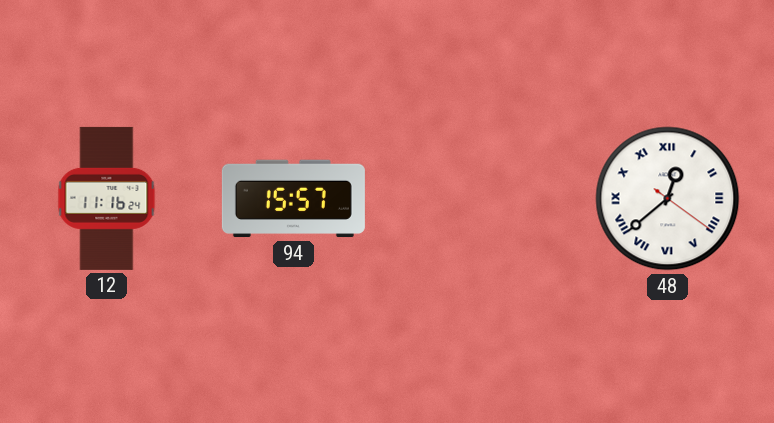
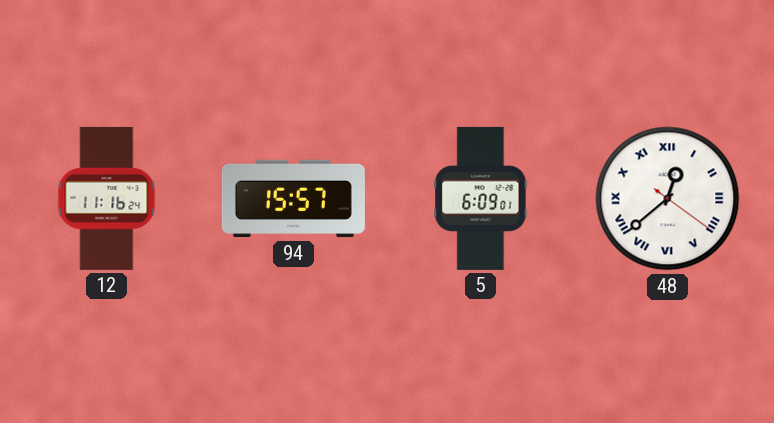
5: none -> 6:09 (481, 198)
